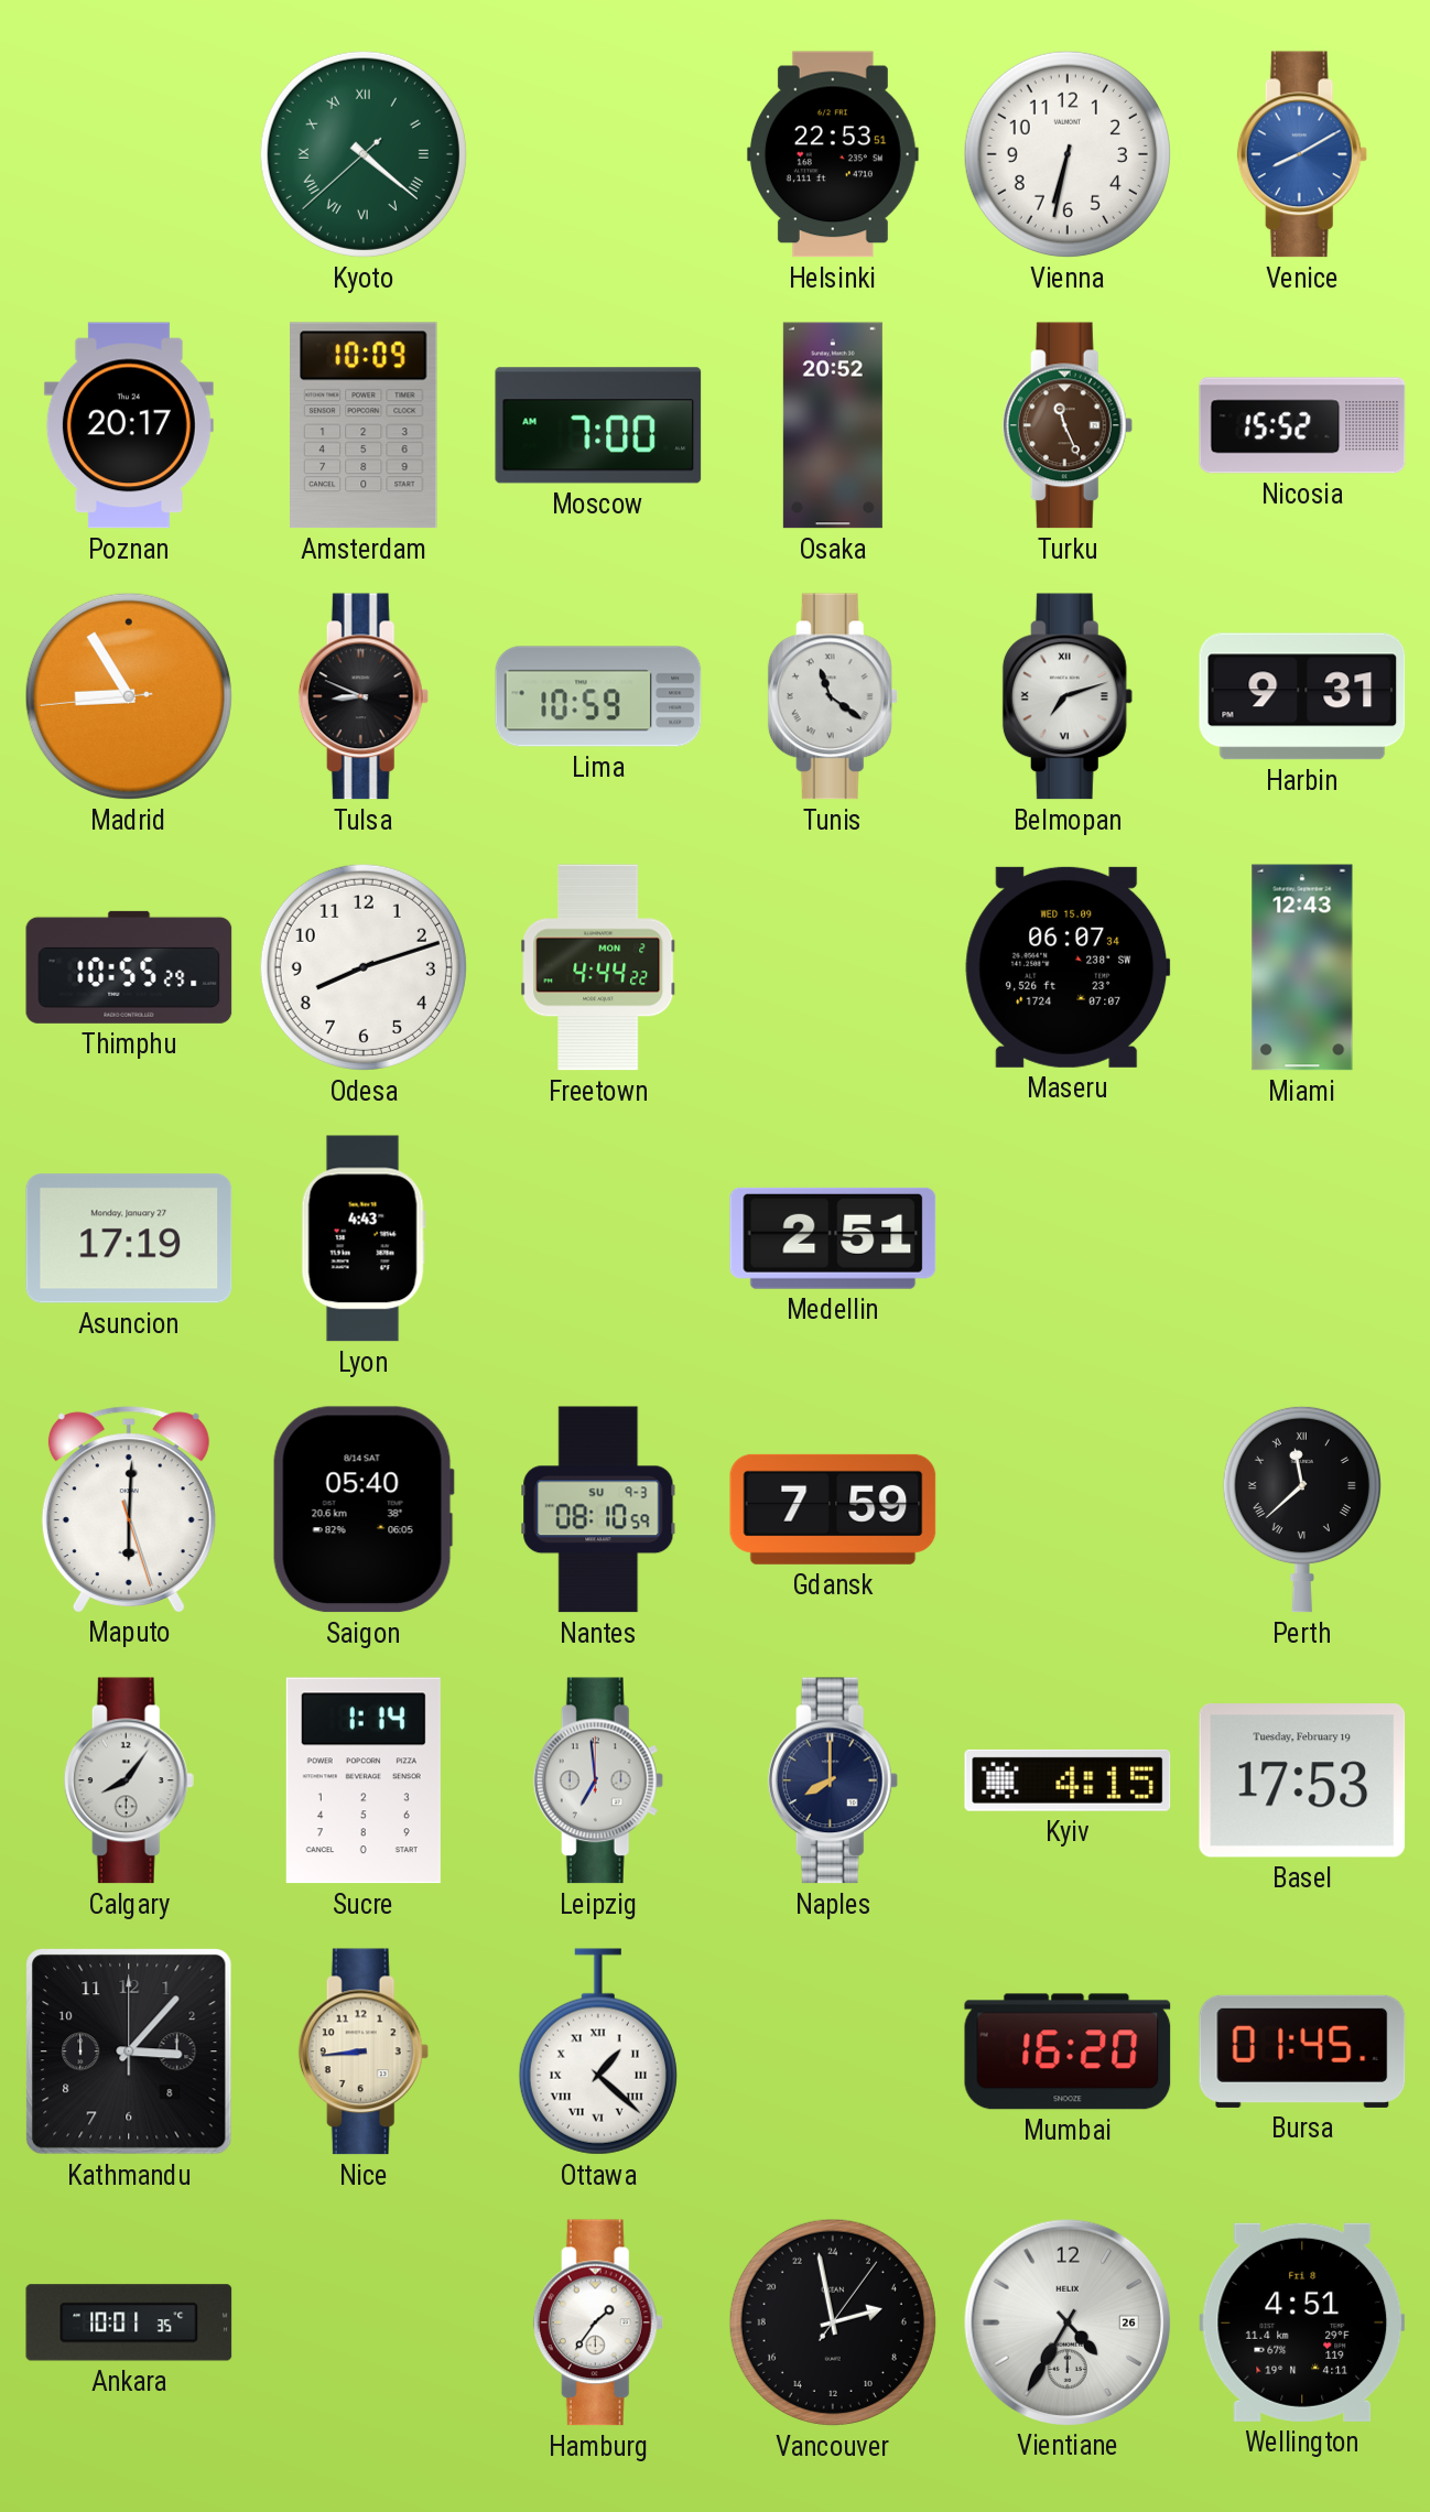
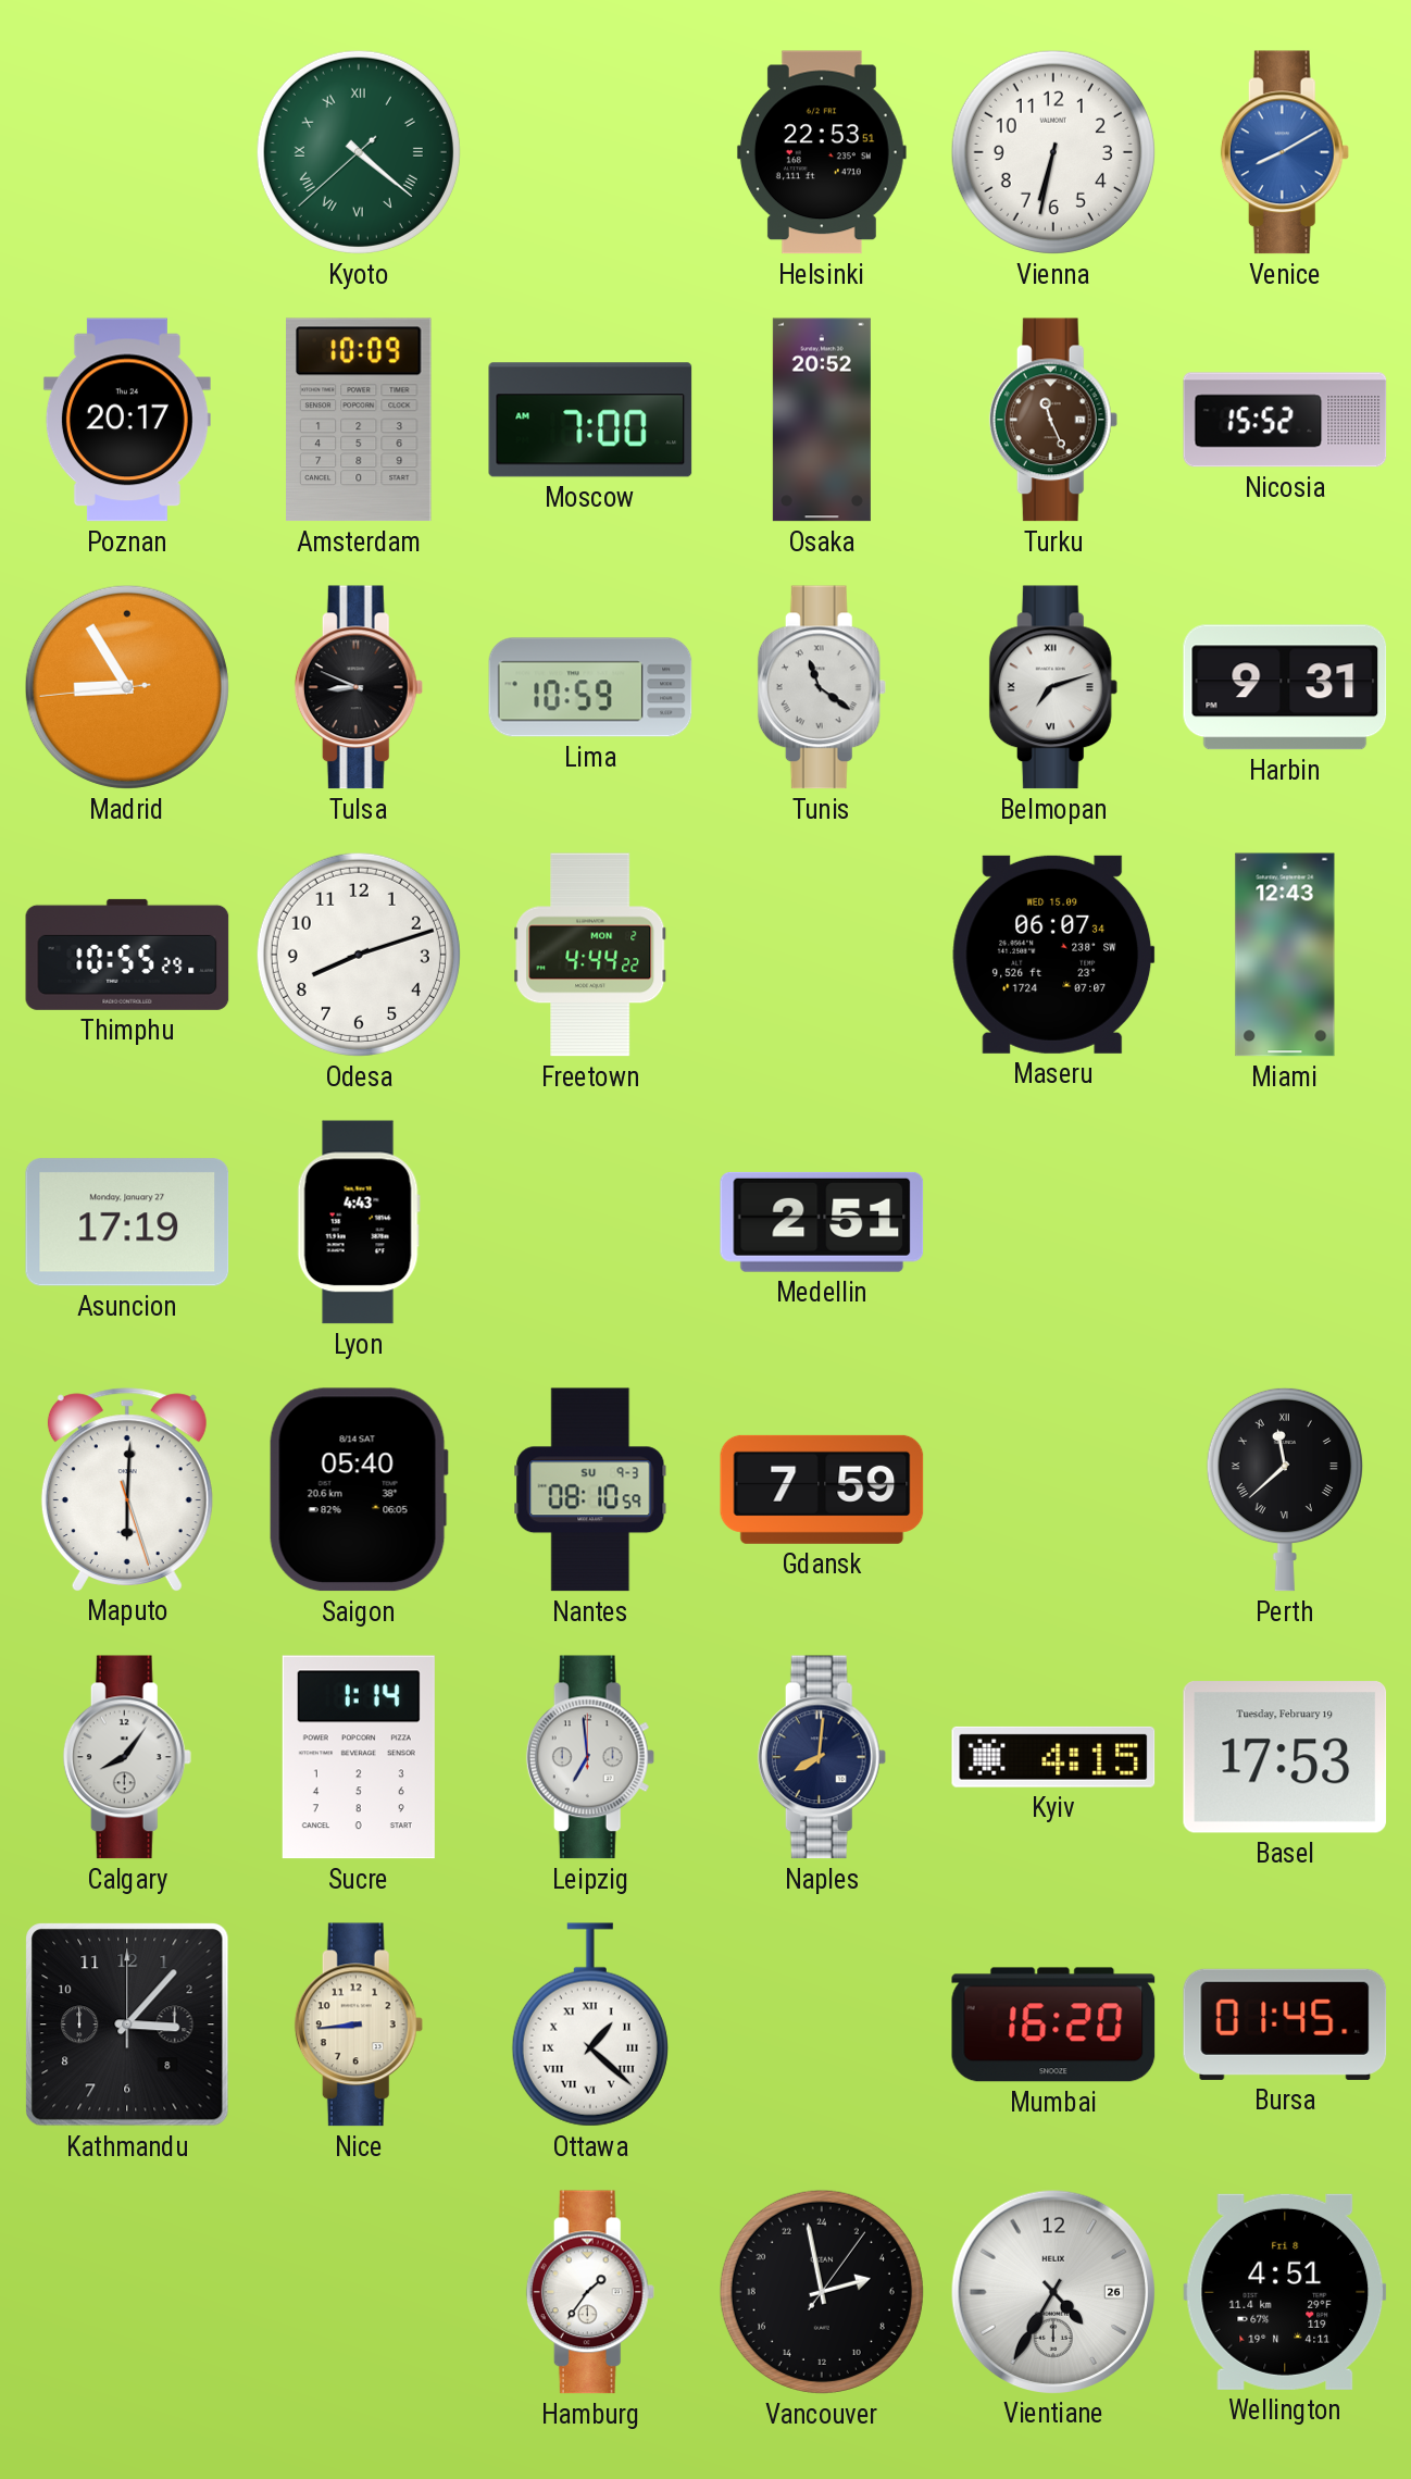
Naples: 8:00 -> 8:01 (822, 1757)
Ankara: 10:01 -> none (129, 2322)
